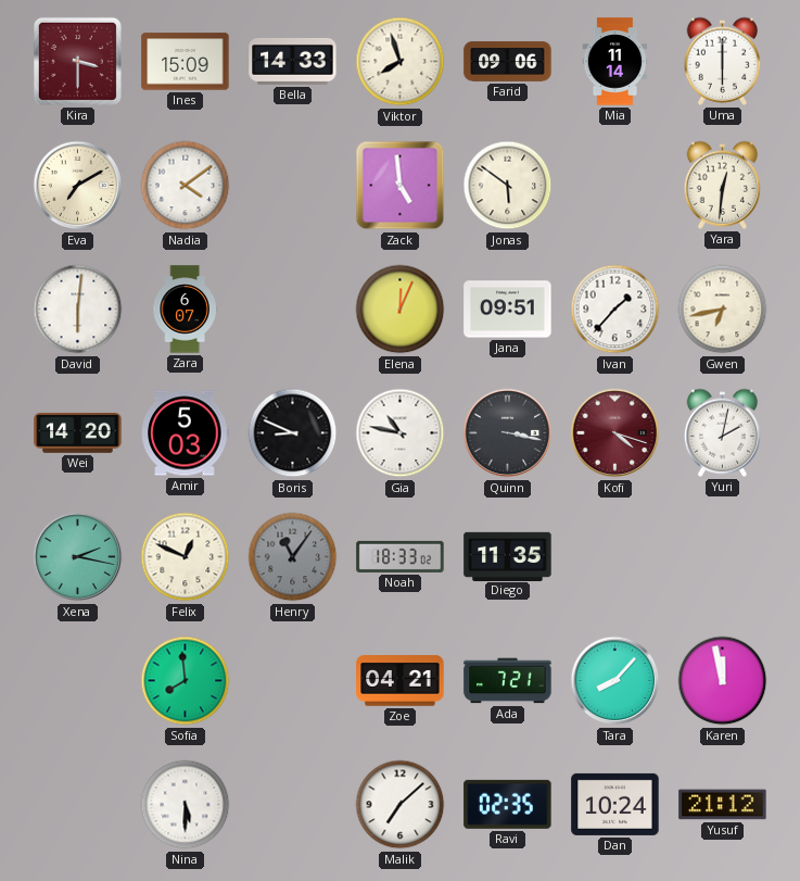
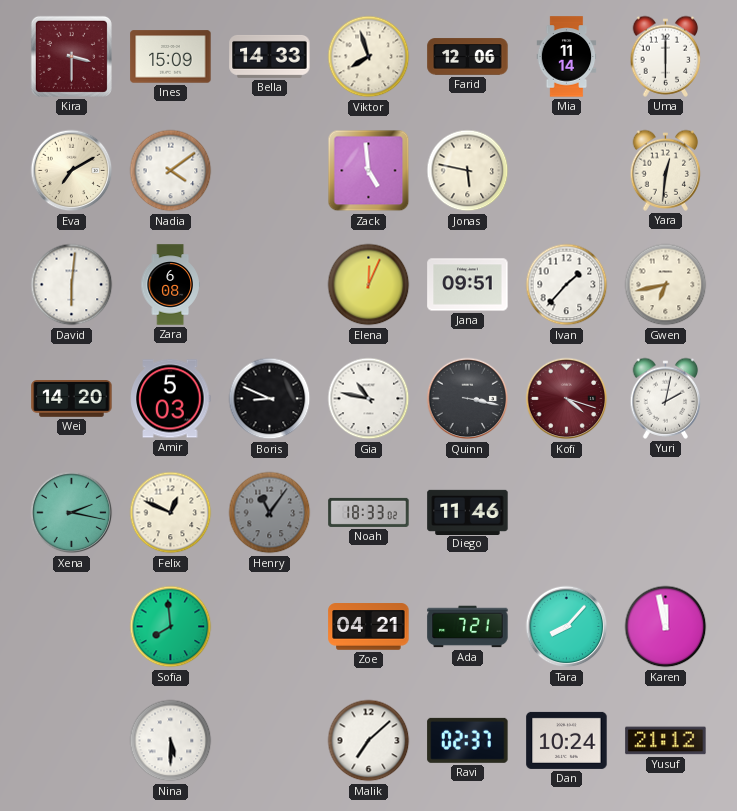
Farid: 09:06 -> 12:06 (468, 57)
Jonas: 5:51 -> 5:47 (468, 171)
Zara: 6:07 -> 6:08 (170, 285)
Diego: 11:35 -> 11:46 (468, 512)
Ravi: 02:35 -> 02:37 (468, 740)
